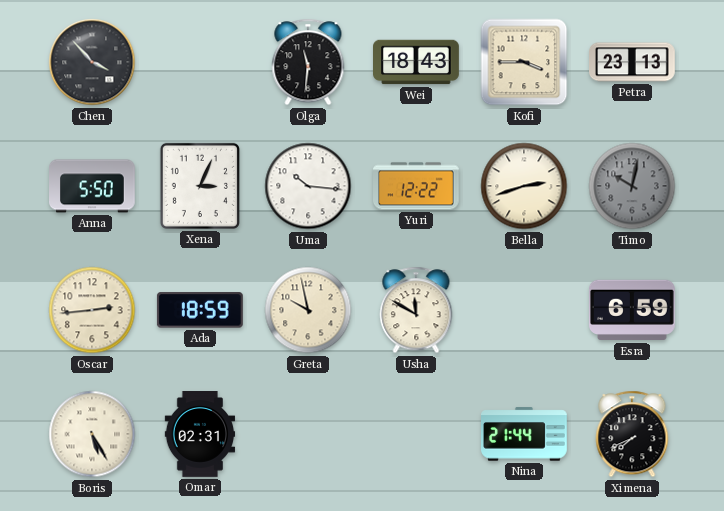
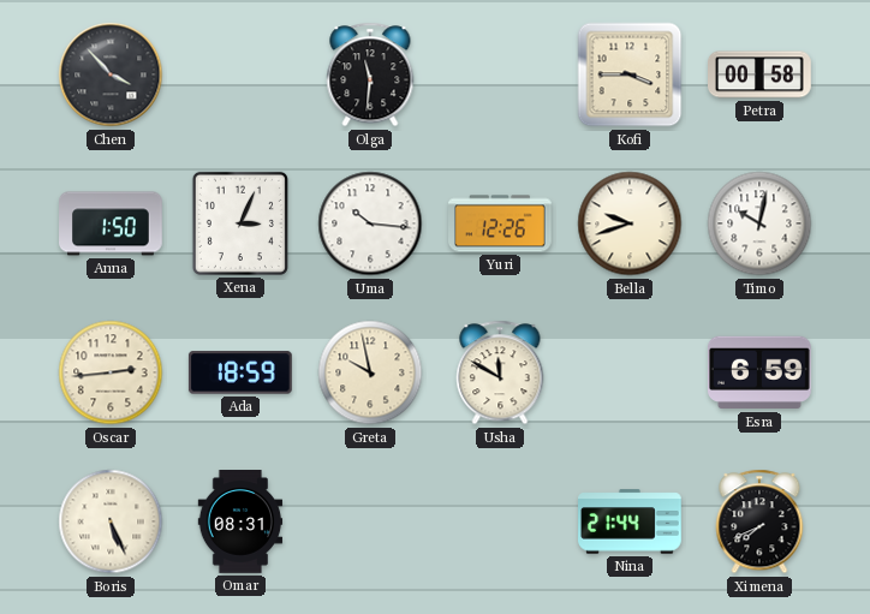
Wei: 18:43 -> none (416, 62)
Petra: 23:13 -> 00:58 (761, 74)
Anna: 5:50 -> 1:50 (112, 223)
Yuri: 12:22 -> 12:26 (501, 223)
Bella: 2:42 -> 9:42 (630, 223)
Timo dial: grey -> white (759, 223)
Boris: 5:25 -> 5:26 (111, 521)
Omar: 02:31 -> 08:31 (240, 521)
